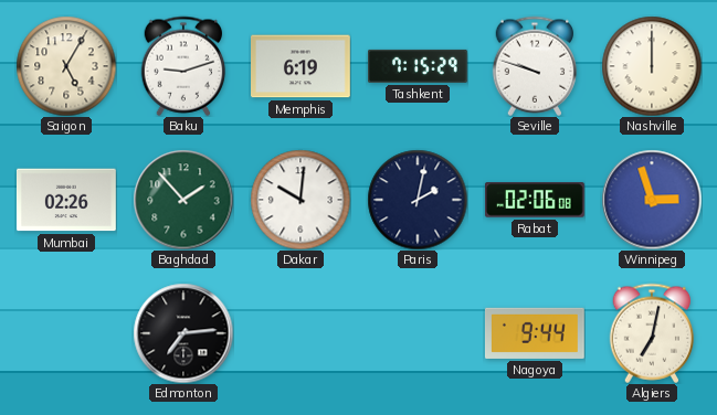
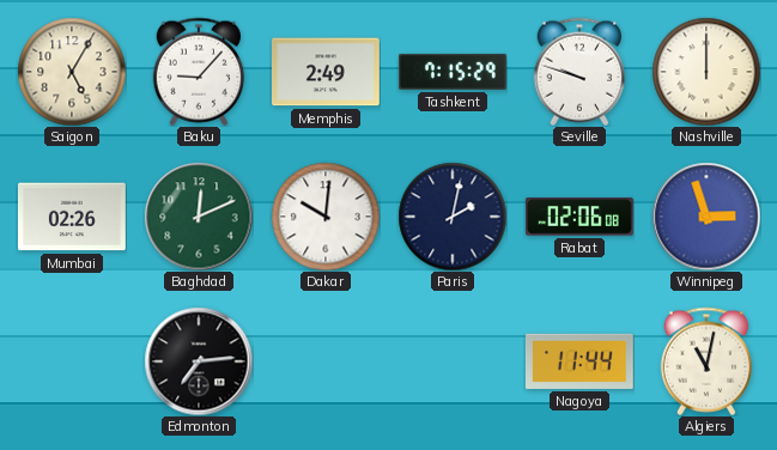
Baku: 9:12 -> 9:07 (199, 72)
Memphis: 6:19 -> 2:49 (327, 72)
Baghdad: 1:53 -> 12:11 (199, 217)
Nagoya: 9:44 -> 11:44 (579, 361)
Algiers: 7:02 -> 11:02 (706, 361)
